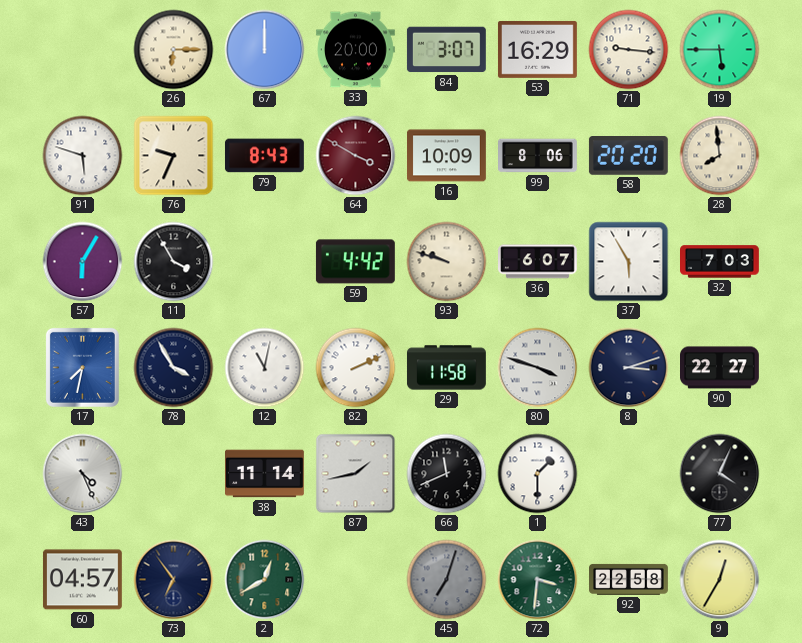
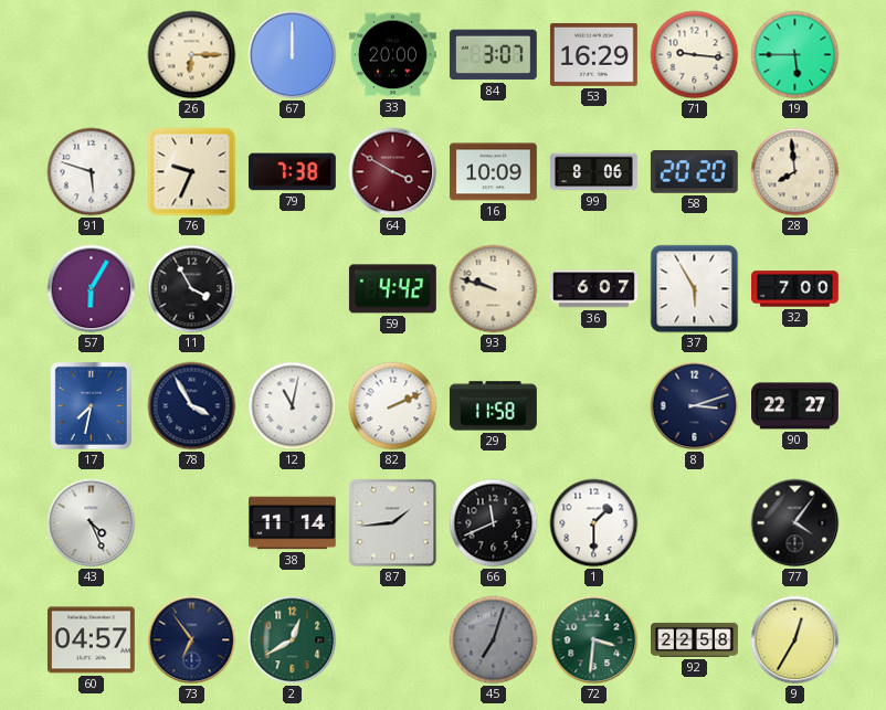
79: 8:43 -> 7:38 (292, 172)
32: 7:03 -> 7:00 (795, 289)
80: 3:48 -> none (538, 368)
87: 1:43 -> 1:44 (393, 523)
77: 4:04 -> 4:06 (795, 523)
